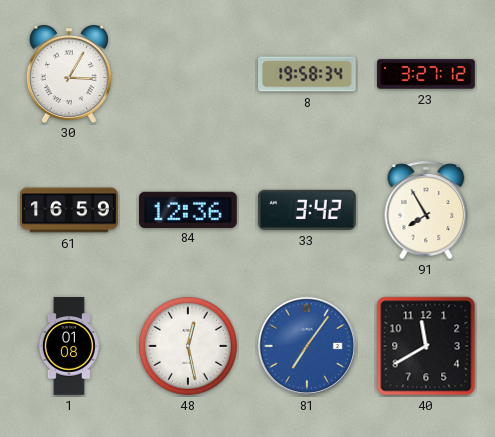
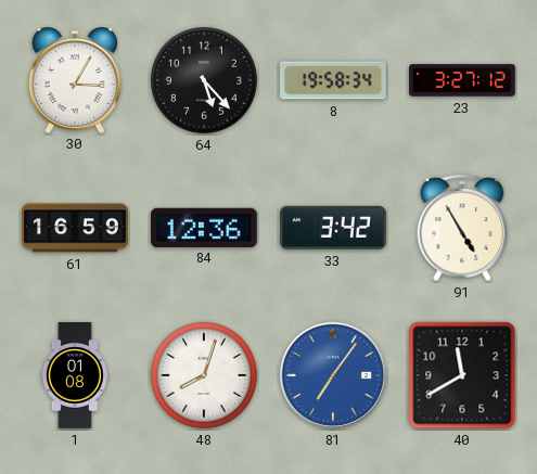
64: none -> 5:23 (204, 80)
91: 7:55 -> 4:55 (462, 228)
48: 12:28 -> 8:03 (204, 375)
